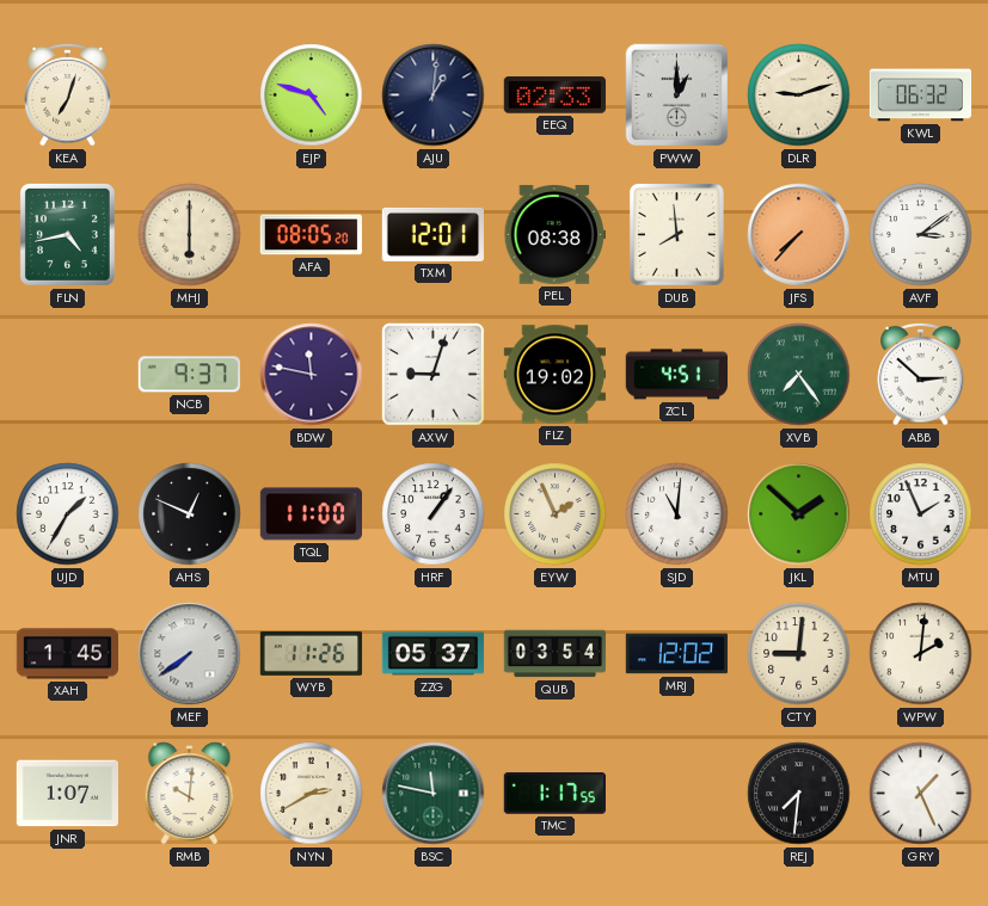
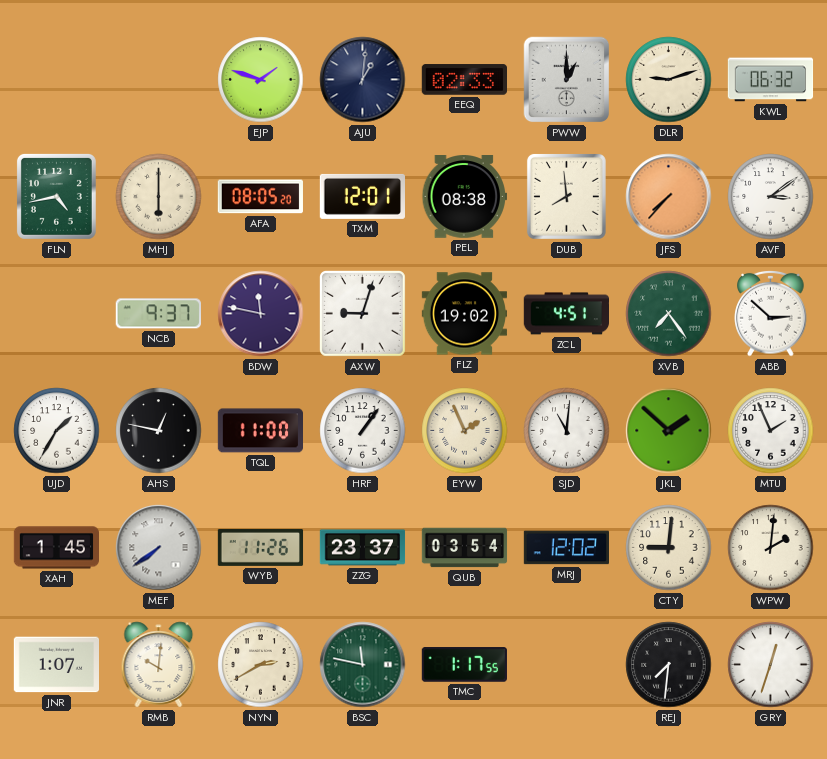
KEA: 7:03 -> none (68, 94)
EJP: 4:48 -> 1:48 (261, 80)
AHS: 12:49 -> 12:47 (159, 431)
ZZG: 05:37 -> 23:37 (363, 548)
GRY: 1:26 -> 12:33 (771, 665)
